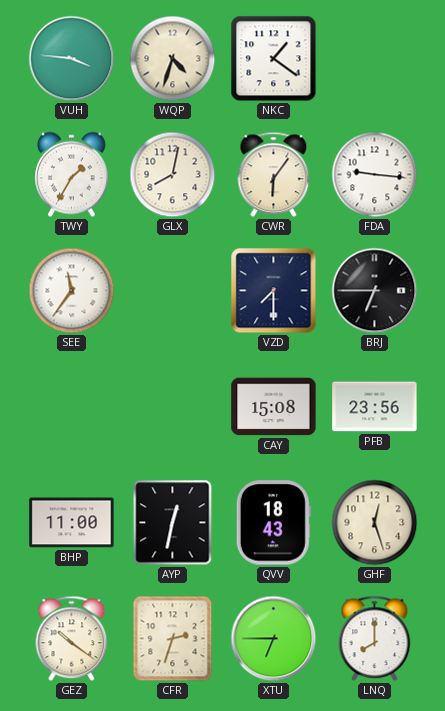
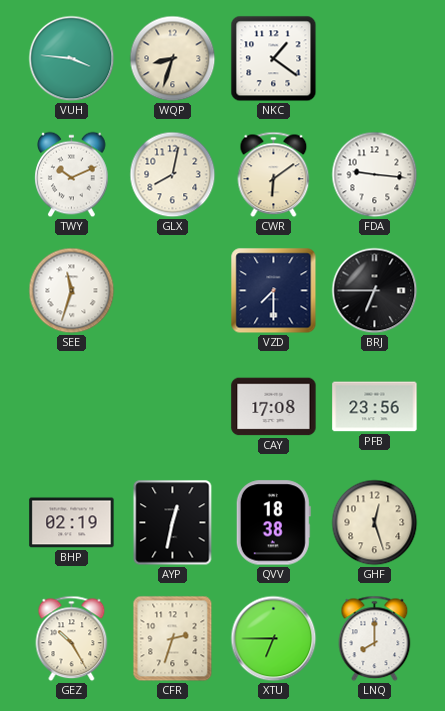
WQP: 4:33 -> 8:33 (173, 59)
TWY: 1:35 -> 10:11 (72, 175)
CWR: 6:06 -> 6:09 (274, 175)
SEE: 11:36 -> 11:33 (72, 291)
CAY: 15:08 -> 17:08 (274, 407)
BHP: 11:00 -> 02:19 (72, 523)
QVV: 18:43 -> 18:38 (273, 523)
GEZ: 10:21 -> 10:25 (72, 639)
